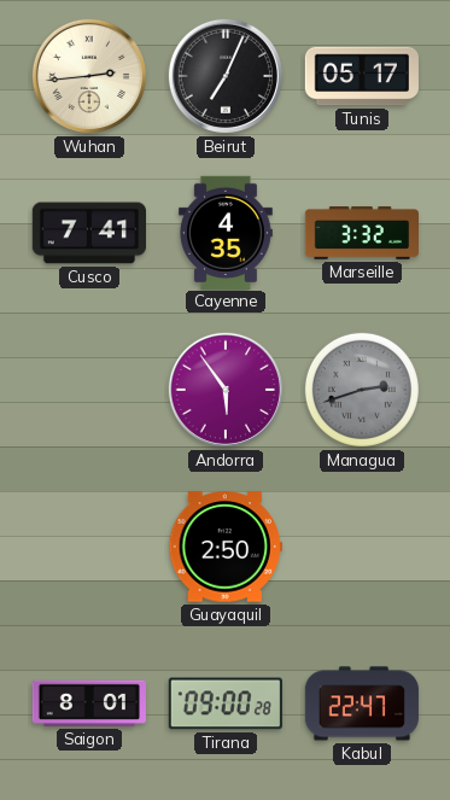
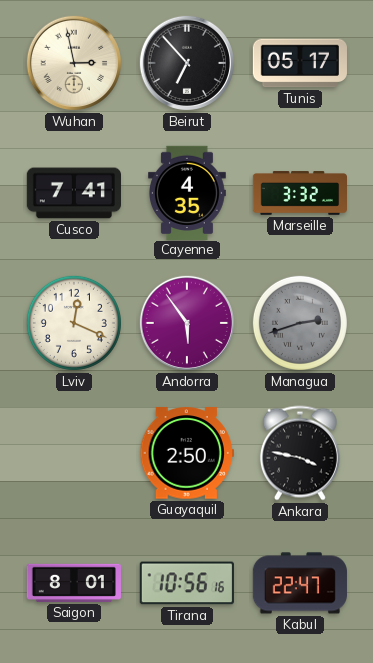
Wuhan: 2:44 -> 2:58 (74, 63)
Beirut: 7:04 -> 6:53 (187, 63)
Lviv: none -> 12:19 (74, 323)
Ankara: none -> 3:47 (300, 453)
Tirana: 09:00 -> 10:56 (187, 583)
